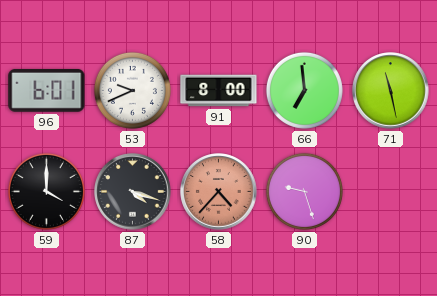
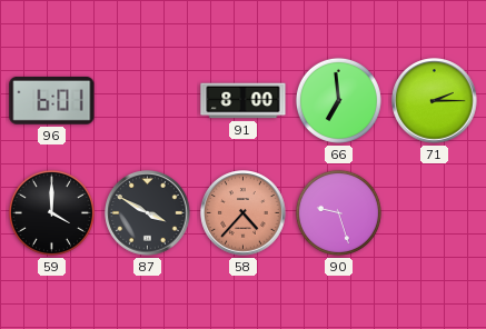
53: 9:41 -> none (132, 90)
71: 11:28 -> 2:15 (435, 101)
87: 4:18 -> 3:50 (148, 213)
